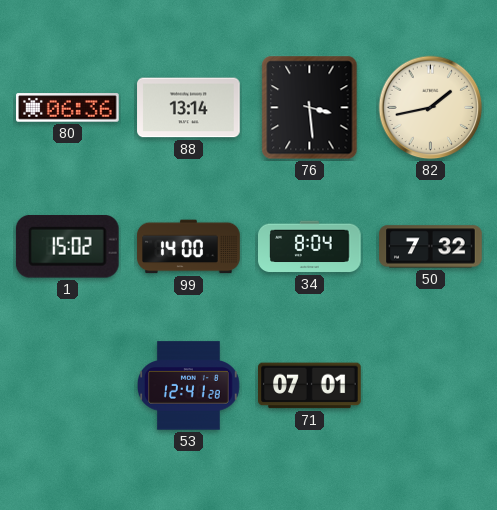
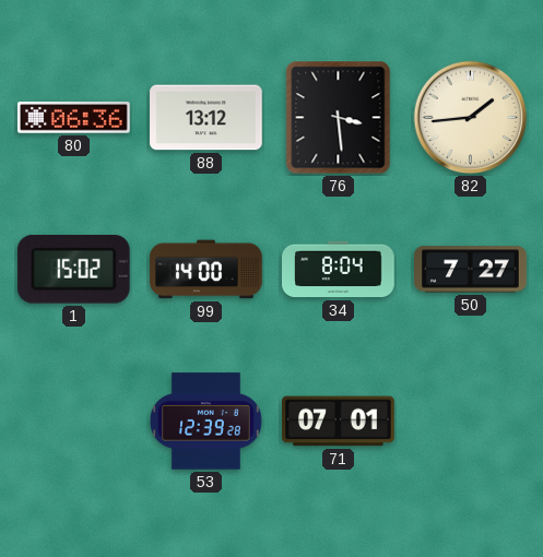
88: 13:14 -> 13:12 (206, 118)
82: 1:43 -> 1:44 (471, 118)
50: 7:32 -> 7:27 (471, 270)
53: 12:41 -> 12:39 (206, 422)
